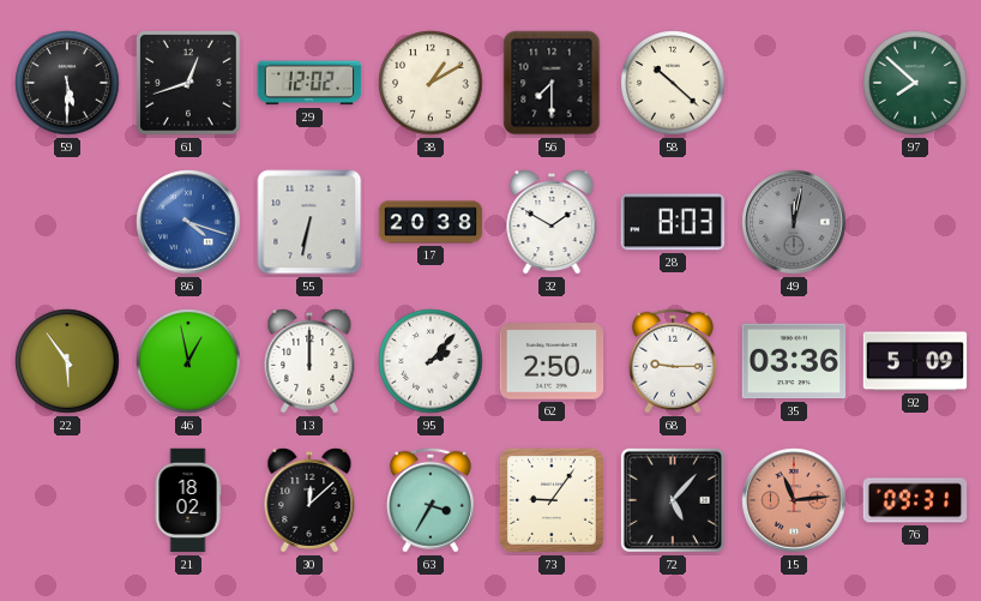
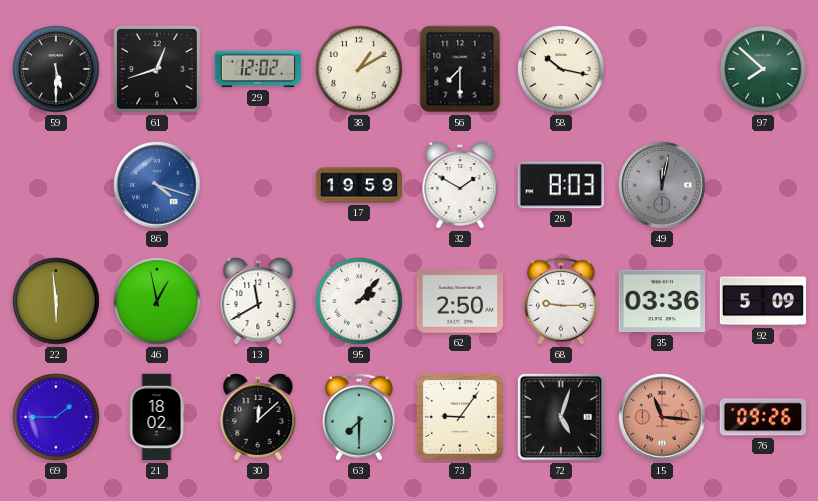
58: 10:22 -> 10:17 (561, 69)
55: 6:32 -> none (309, 222)
17: 20:38 -> 19:59 (359, 185)
22: 5:54 -> 5:59 (56, 301)
13: 12:00 -> 11:40 (258, 301)
69: none -> 1:45 (56, 417)
63: 3:35 -> 7:30 (359, 417)
72: 5:07 -> 5:03 (561, 417)
15: 11:14 -> 11:16 (662, 417)
76: 09:31 -> 09:26 (763, 417)
